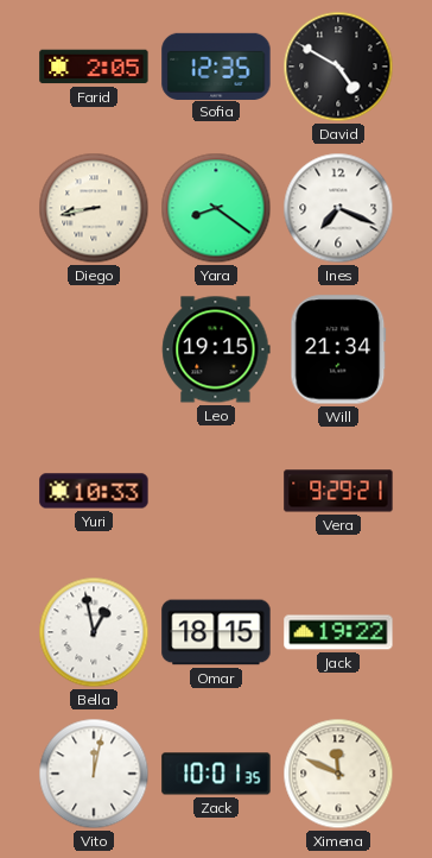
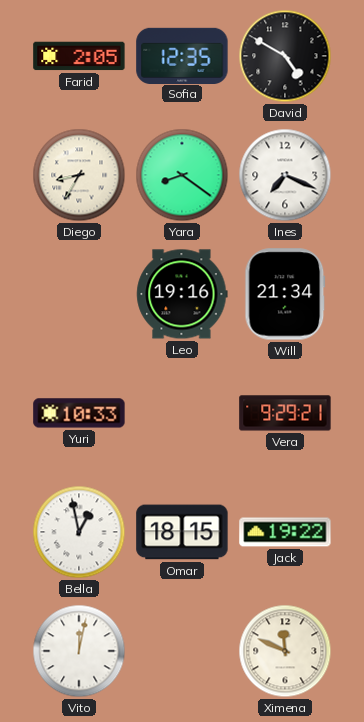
Diego: 8:43 -> 8:35 (79, 175)
Leo: 19:15 -> 19:16 (182, 294)
Zack: 10:01 -> none (216, 774)
